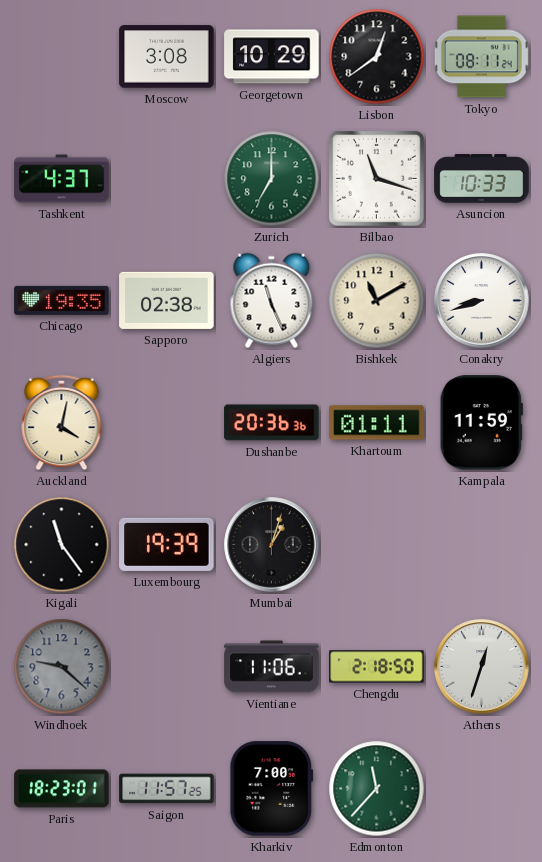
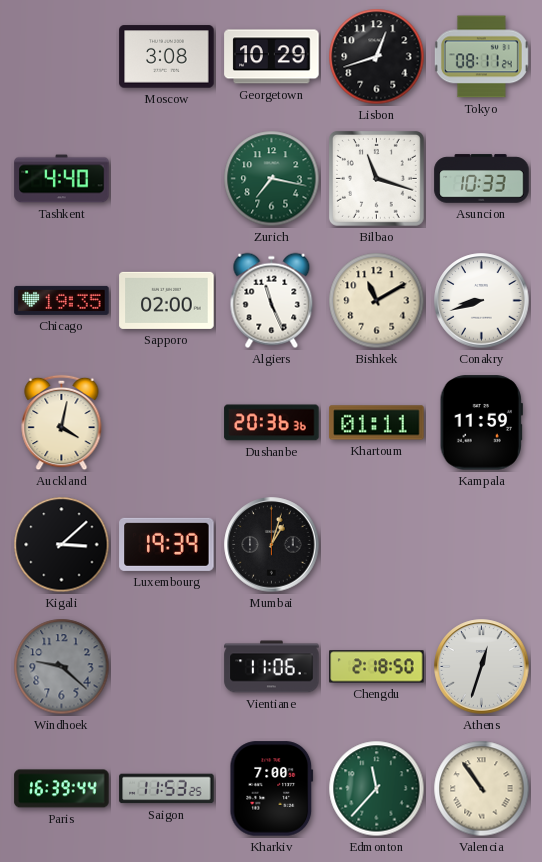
Lisbon: 12:39 -> 12:42 (377, 57)
Tashkent: 4:37 -> 4:40 (62, 179)
Zurich: 7:00 -> 7:17 (272, 179)
Sapporo: 02:38 -> 02:00 (167, 300)
Kigali: 11:24 -> 3:08 (62, 545)
Paris: 18:23 -> 16:39 (62, 789)
Saigon: 11:57 -> 11:53 (167, 789)
Valencia: none -> 10:54 (482, 789)
